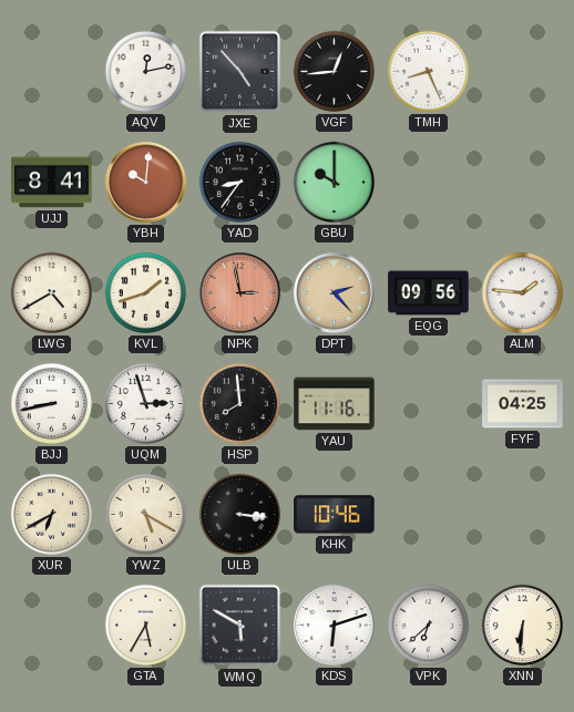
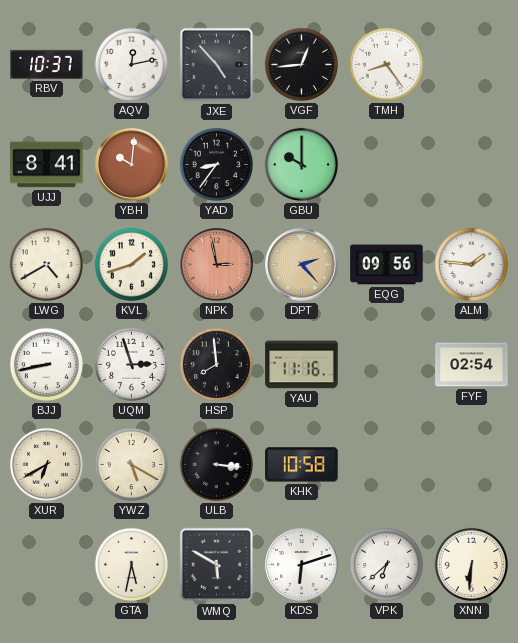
RBV: none -> 10:37 (47, 64)
TMH: 8:26 -> 8:24 (386, 64)
FYF: 04:25 -> 02:54 (472, 365)
KHK: 10:46 -> 10:58 (302, 465)
GTA: 5:35 -> 5:32 (131, 564)
